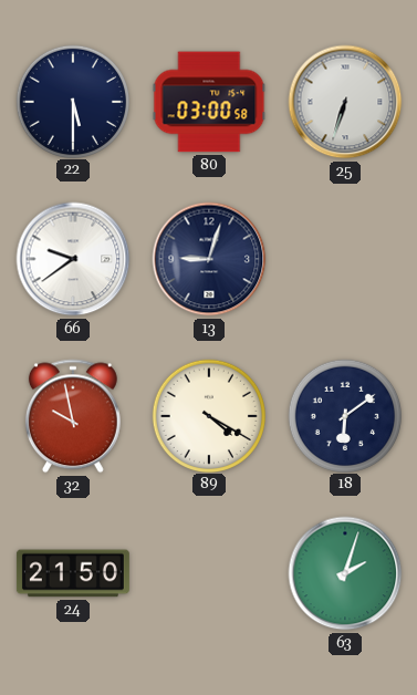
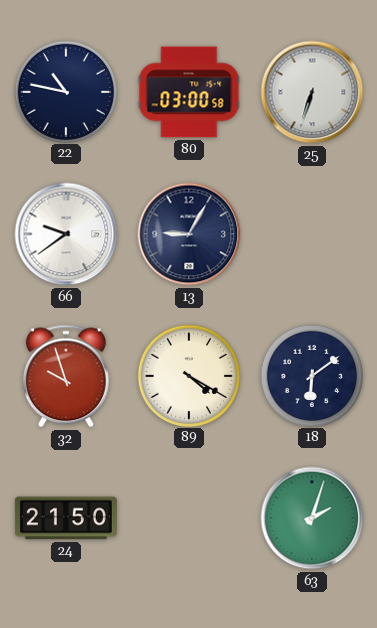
22: 5:30 -> 10:47 (65, 91)
13: 9:03 -> 9:05 (189, 234)
32: 9:58 -> 9:57 (66, 376)
